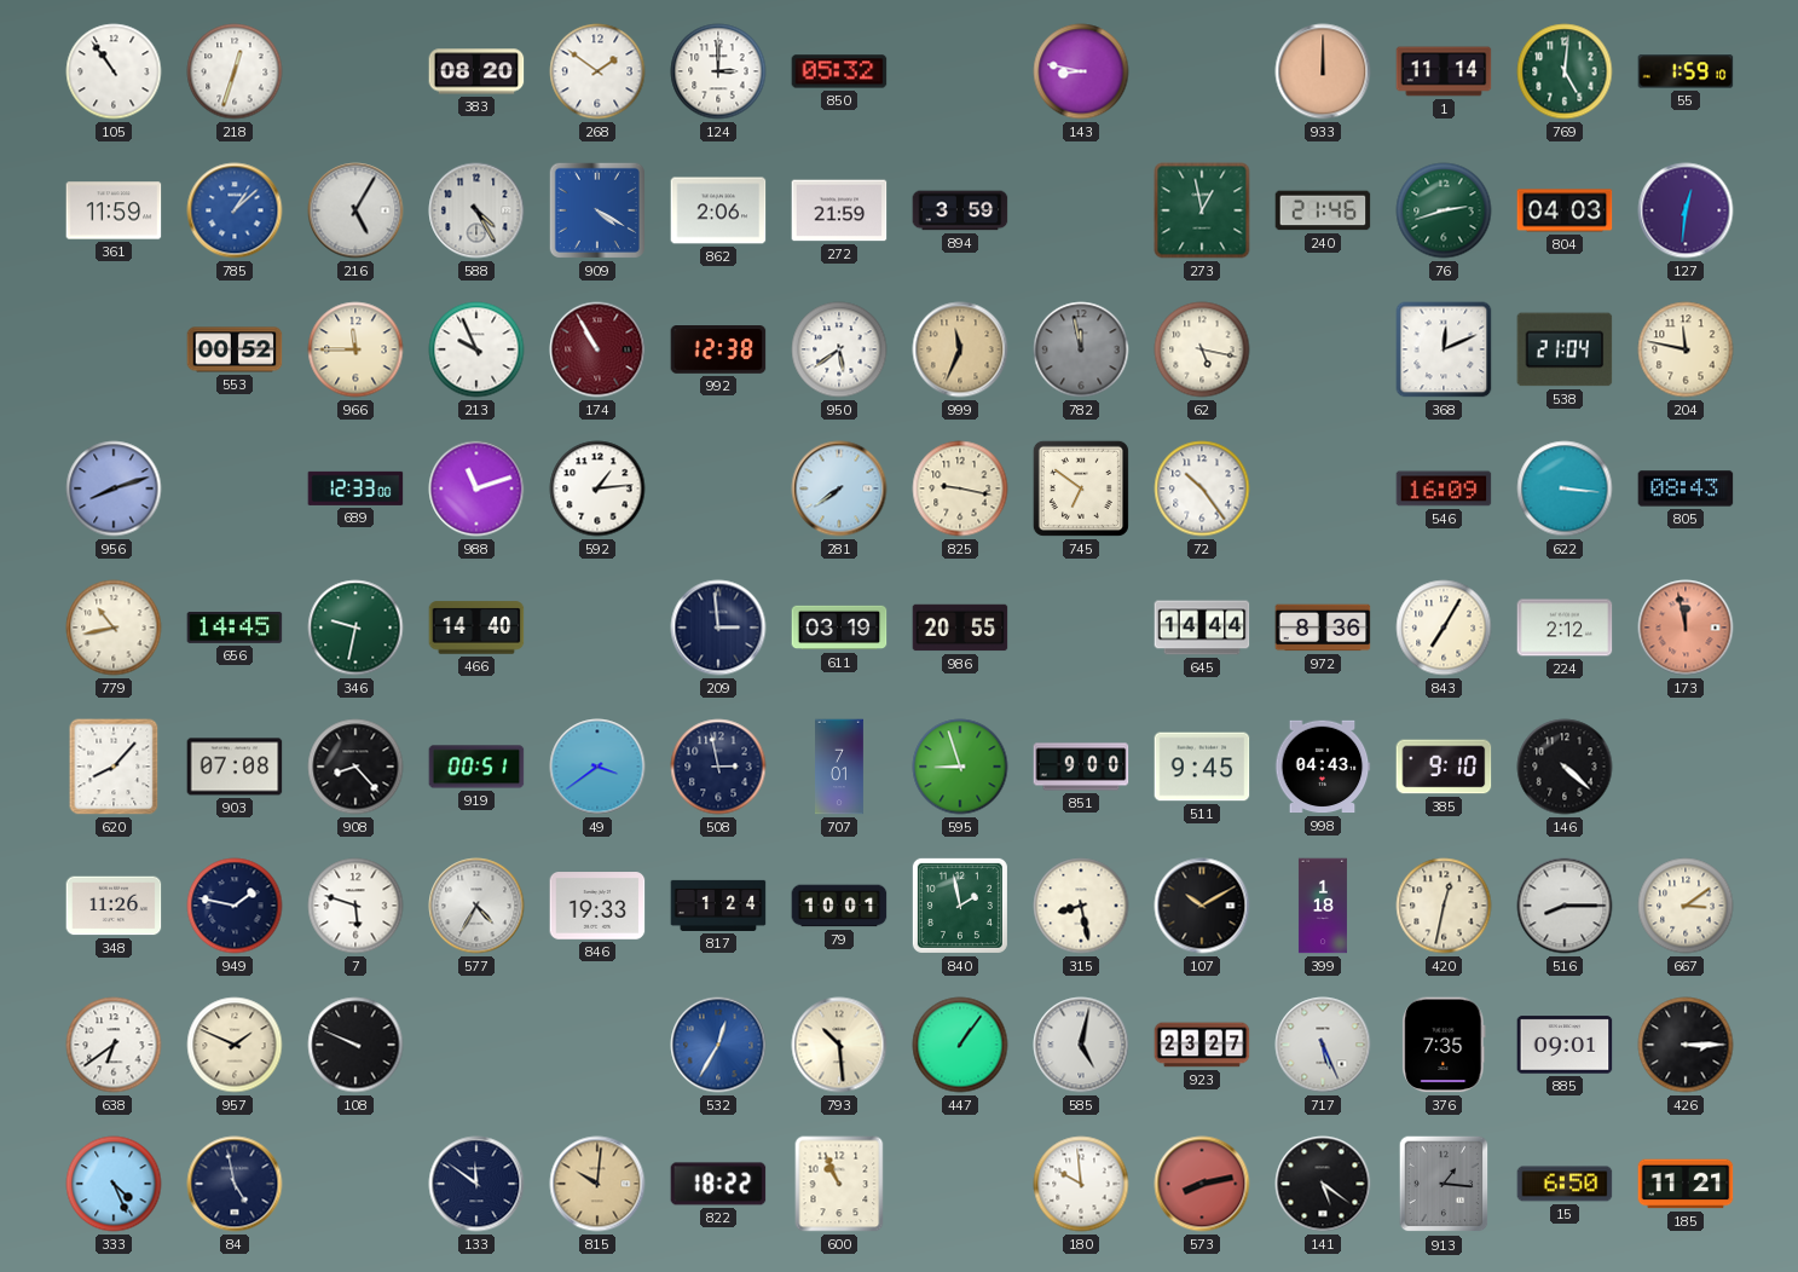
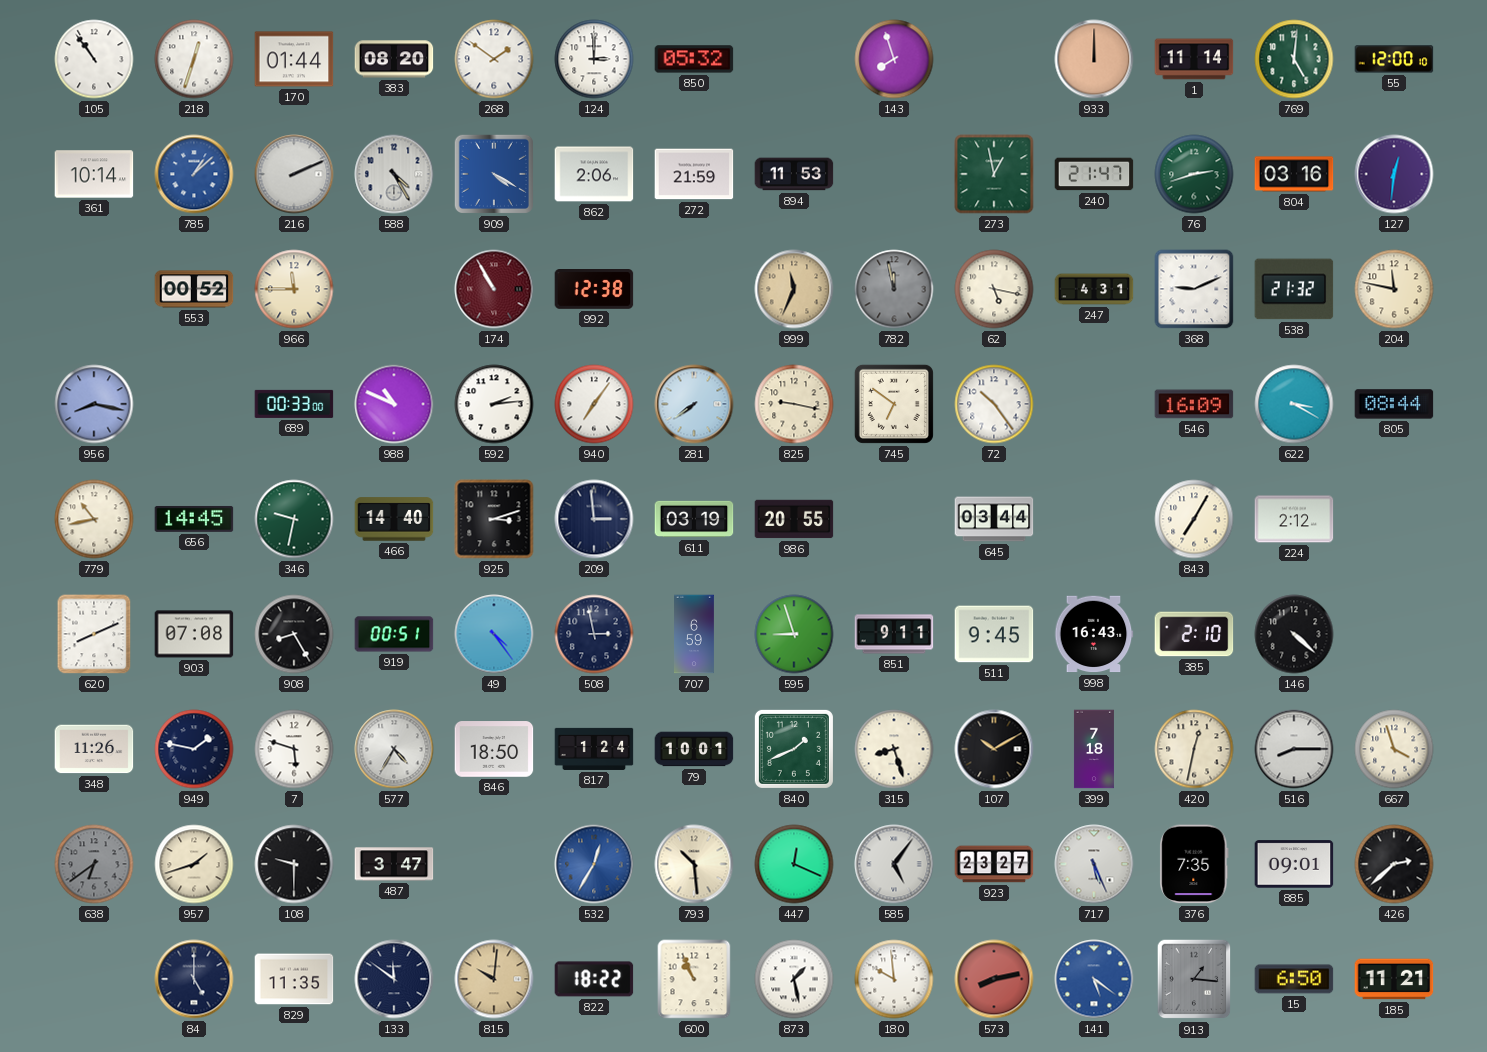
170: none -> 01:44 (294, 59)
143: 8:47 -> 7:57 (894, 59)
55: 1:59 -> 12:00 (1394, 59)
361: 11:59 -> 10:14 (94, 174)
216: 5:05 -> 2:11 (294, 174)
894: 3:59 -> 11:53 (794, 174)
240: 21:46 -> 21:47 (1094, 174)
804: 04:03 -> 03:16 (1294, 174)
213: 9:56 -> none (476, 349)
950: 5:39 -> none (839, 349)
247: none -> 4:31 (1094, 289)
368: 12:11 -> 9:11 (1194, 289)
538: 21:04 -> 21:32 (1294, 289)
956: 8:12 -> 8:17 (94, 404)
689: 12:33 -> 00:33 (294, 404)
988: 11:12 -> 10:49 (394, 404)
592: 1:14 -> 2:14 (494, 404)
940: none -> 7:06 (594, 404)
622: 3:16 -> 3:20 (1294, 404)
805: 08:43 -> 08:44 (1394, 404)
925: none -> 3:12 (494, 519)
645: 14:44 -> 03:44 (994, 519)
972: 8:36 -> none (1323, 628)
173: 11:58 -> none (1686, 628)
620: 8:07 -> 8:11 (94, 634)
908: 8:23 -> 8:25 (294, 634)
49: 3:39 -> 4:24 (494, 634)
707: 7:01 -> 6:59 (695, 634)
851: 9:00 -> 9:11 (894, 634)
998: 04:43 -> 16:43 (1094, 634)
385: 9:10 -> 2:10 (1194, 634)
846: 19:33 -> 18:50 (494, 749)
840: 1:58 -> 1:41 (794, 749)
315: 8:28 -> 8:27 (894, 749)
399: 1:18 -> 7:18 (1094, 749)
667: 3:09 -> 3:57 (1394, 749)
638 dial: white -> grey (94, 864)
957: 1:49 -> 1:42 (194, 864)
108: 9:49 -> 9:30 (294, 864)
487: none -> 3:47 (394, 864)
447: 1:06 -> 12:19 (794, 864)
585: 5:02 -> 5:06 (894, 864)
426: 3:15 -> 2:38 (1394, 864)
333: 4:26 -> none (114, 1184)
84: 4:58 -> 5:00 (194, 979)
829: none -> 11:35 (294, 979)
873: none -> 1:28 (794, 979)
141 dial: black -> blue (1094, 979)
